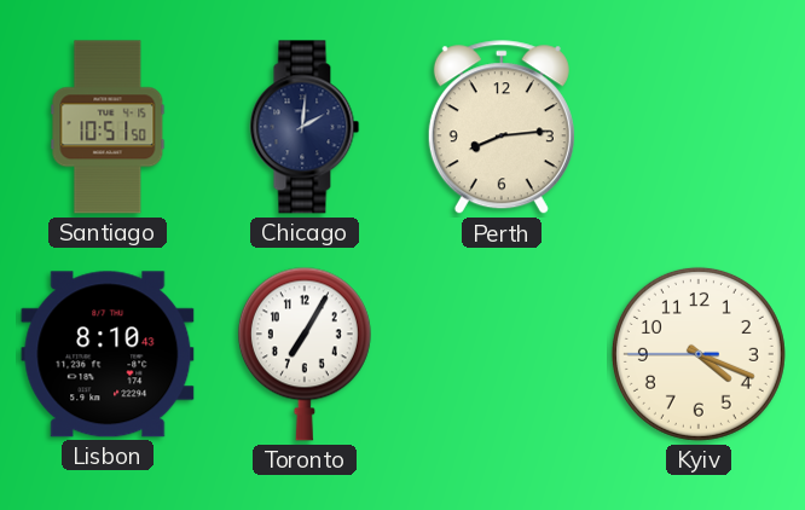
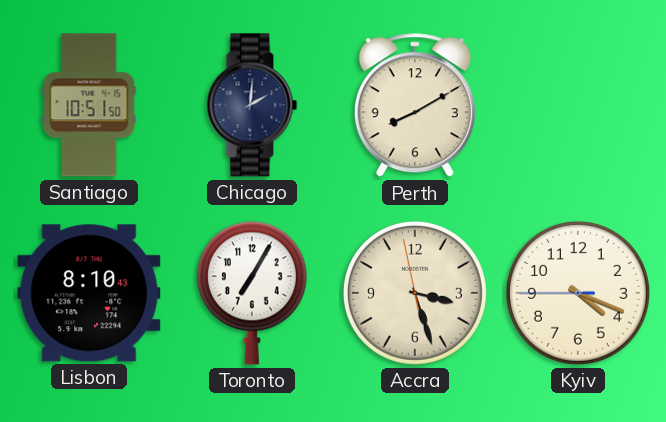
Perth: 8:14 -> 8:10 (415, 106)
Accra: none -> 3:26 (415, 293)
